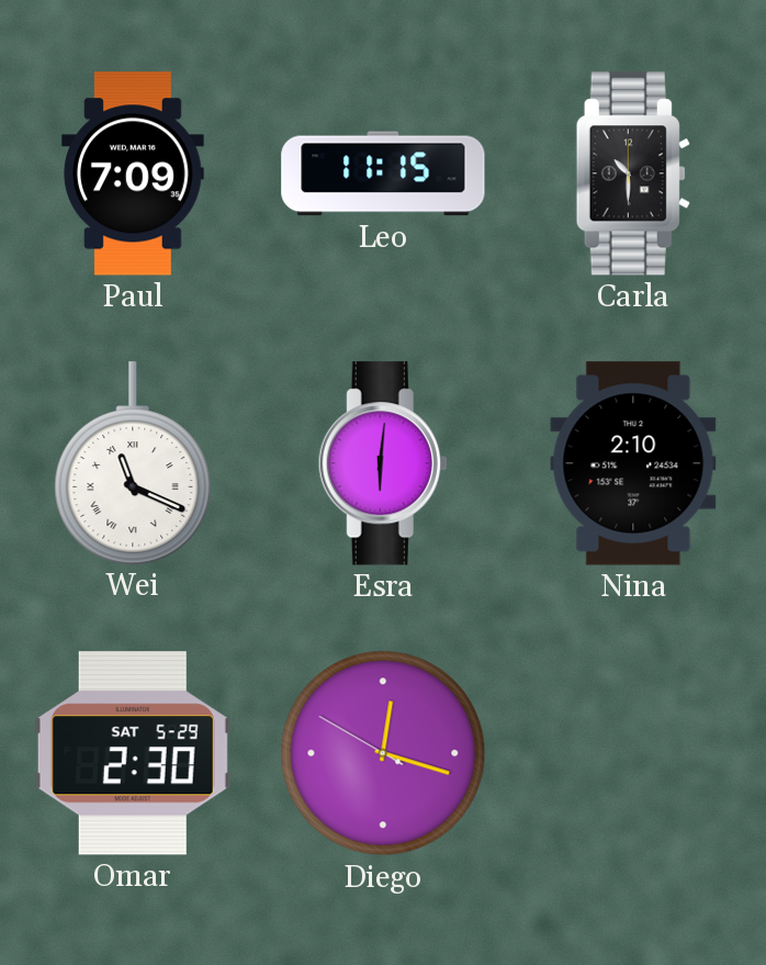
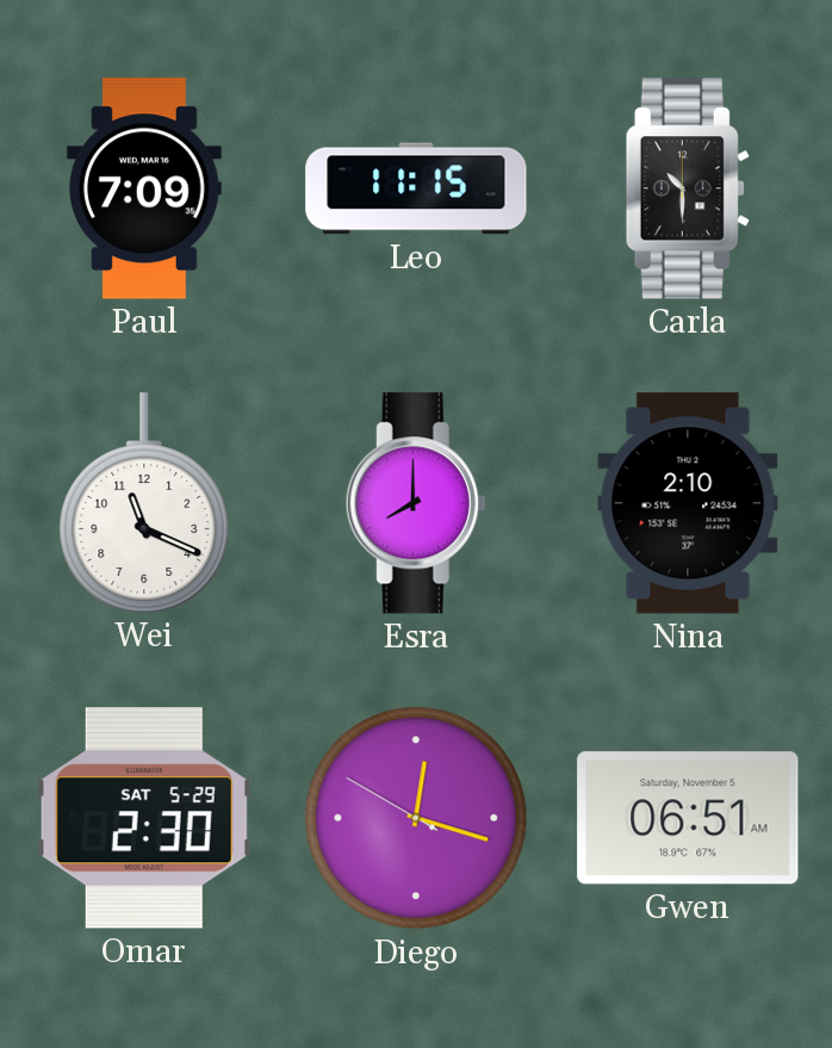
Wei numerals: Roman -> Arabic (144, 503)
Esra: 6:01 -> 8:00 (416, 503)
Gwen: none -> 06:51 (688, 818)
